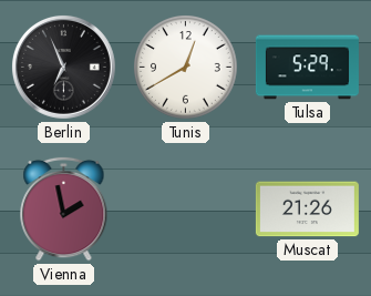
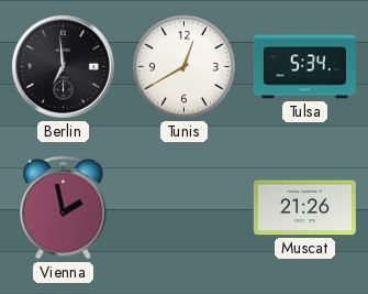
Berlin: 6:56 -> 6:59 (63, 66)
Tulsa: 5:29 -> 5:34 (304, 67)
